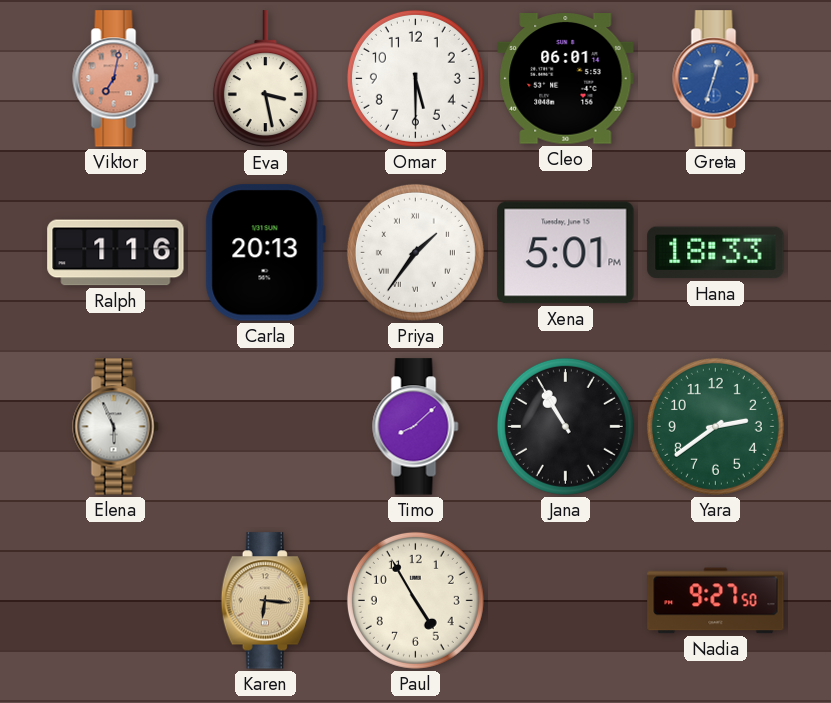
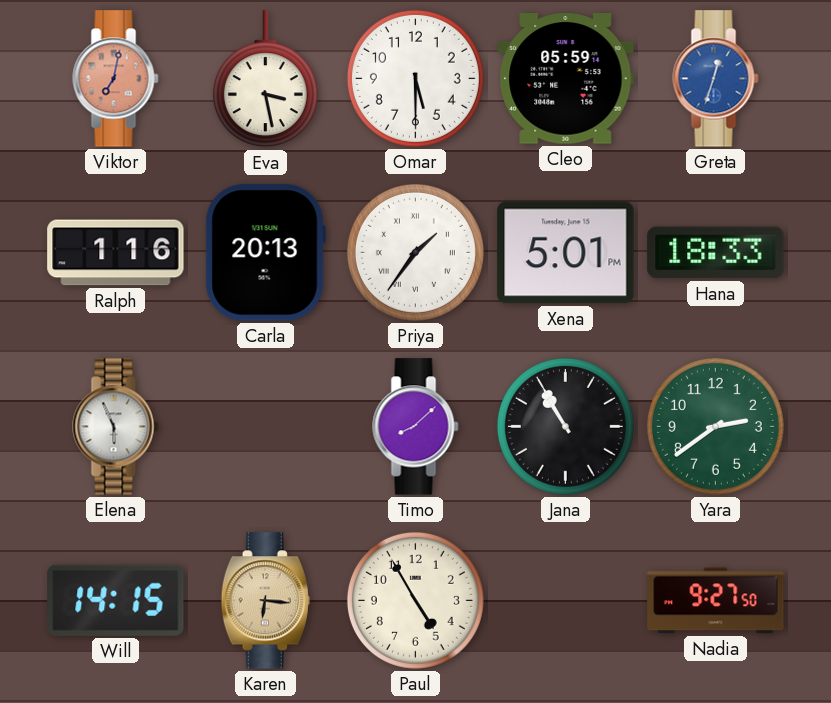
Cleo: 06:01 -> 05:59 (566, 79)
Will: none -> 14:15 (116, 600)
